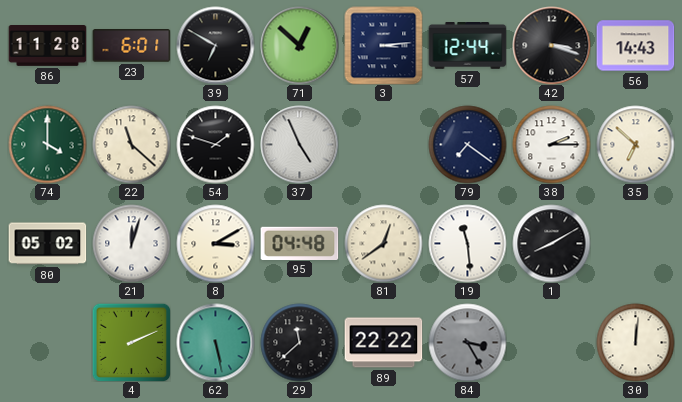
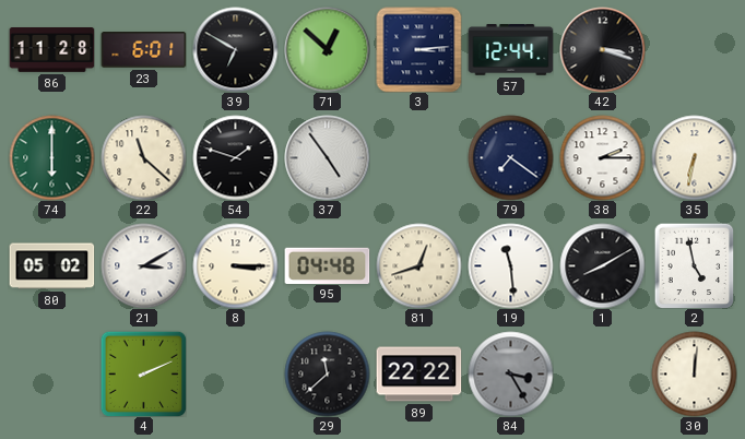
56: 14:43 -> none (635, 46)
74: 4:00 -> 6:00 (51, 157)
37: 4:56 -> 4:54 (327, 157)
35: 6:52 -> 6:32 (694, 157)
21: 12:03 -> 3:10 (143, 265)
8: 3:10 -> 3:15 (235, 265)
81: 12:39 -> 12:42 (418, 265)
2: none -> 4:58 (695, 265)
62: 5:28 -> none (215, 342)
